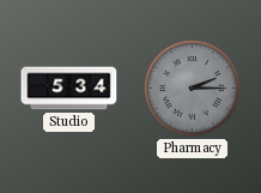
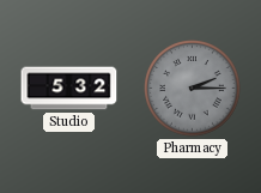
Studio: 5:34 -> 5:32 (69, 89)
